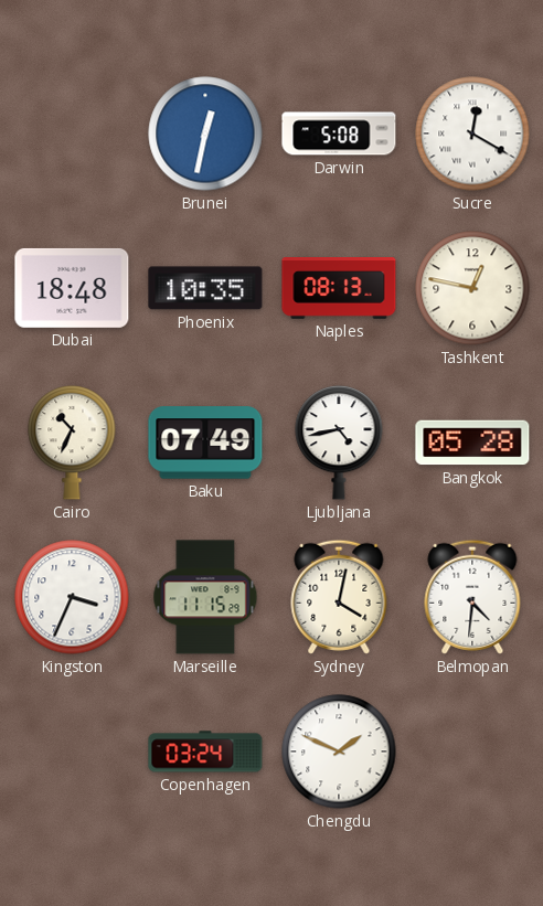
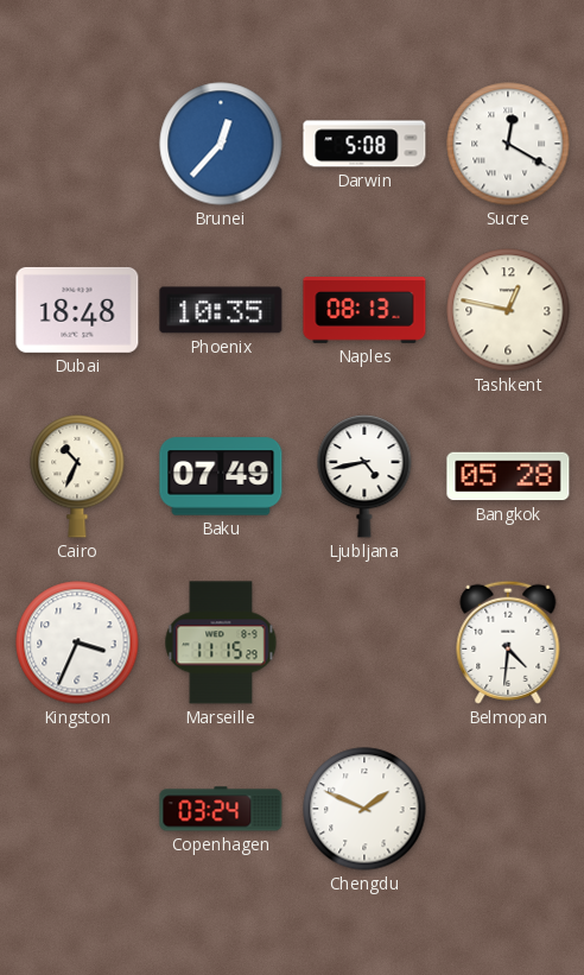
Brunei: 12:32 -> 12:37 (221, 144)
Sydney: 4:02 -> none (339, 597)
